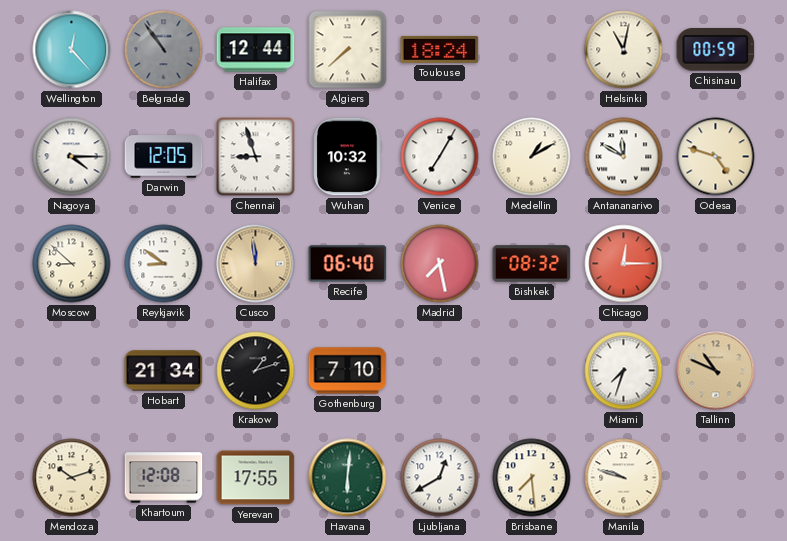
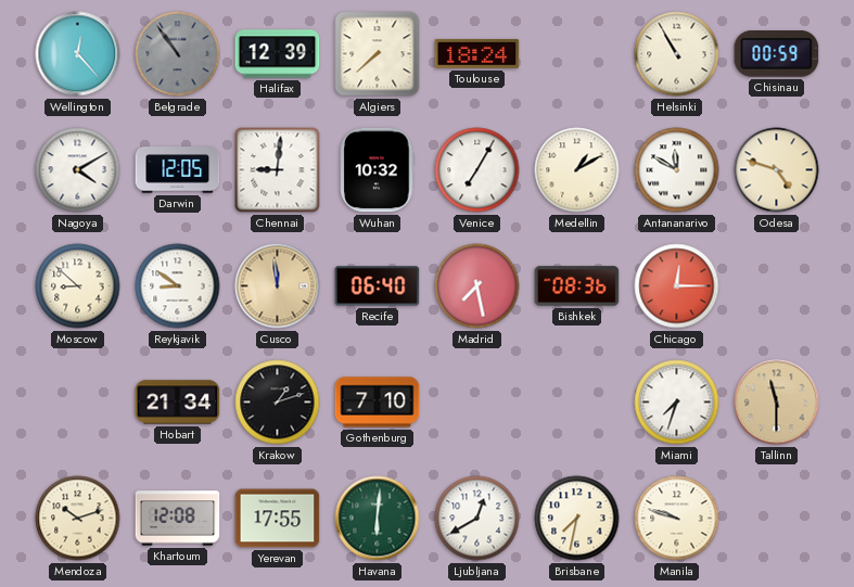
Halifax: 12:44 -> 12:39 (278, 54)
Helsinki: 11:02 -> 10:55 (677, 54)
Nagoya: 4:15 -> 4:10 (78, 170)
Chennai: 8:57 -> 9:01 (278, 170)
Bishkek: 08:32 -> 08:36 (577, 286)
Tallinn: 10:49 -> 11:30 (777, 403)
Brisbane: 7:29 -> 7:32 (577, 519)
